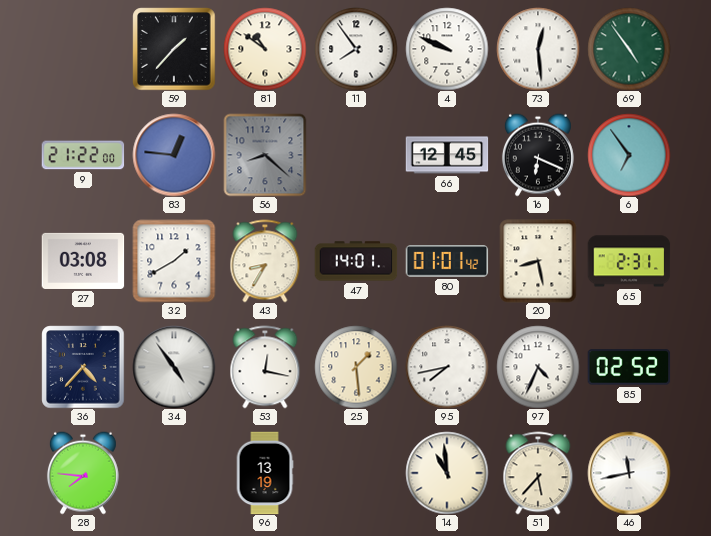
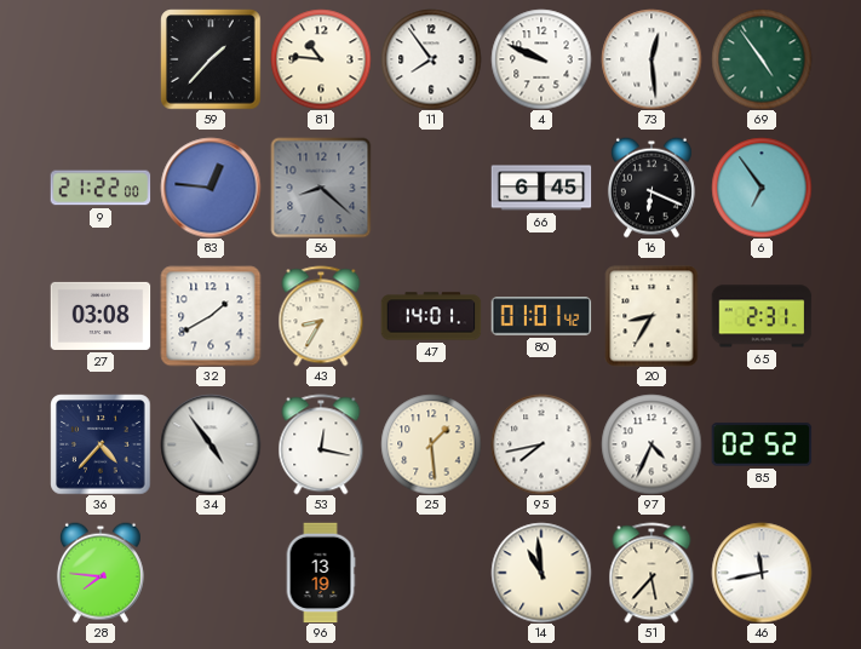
81: 10:51 -> 10:46 (321, 59)
66: 12:45 -> 6:45 (541, 188)
20: 8:28 -> 8:35 (652, 316)
